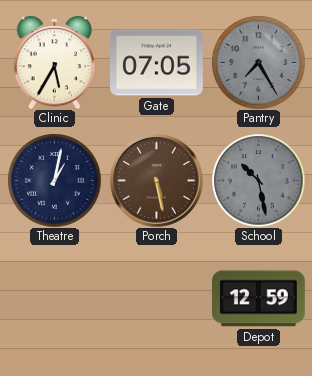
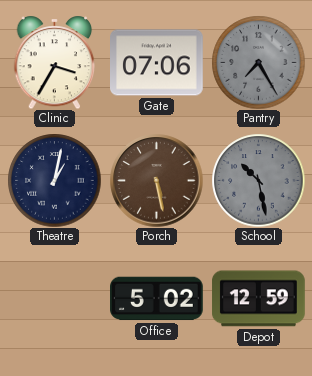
Clinic: 5:35 -> 3:35 (55, 62)
Gate: 07:05 -> 07:06 (157, 63)
Office: none -> 5:02 (157, 299)
